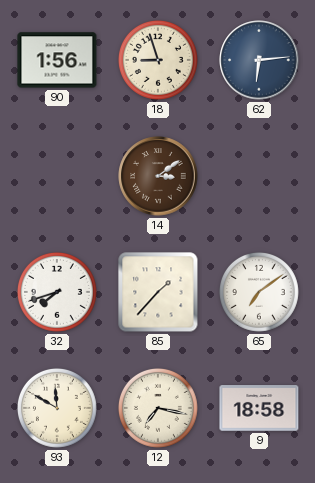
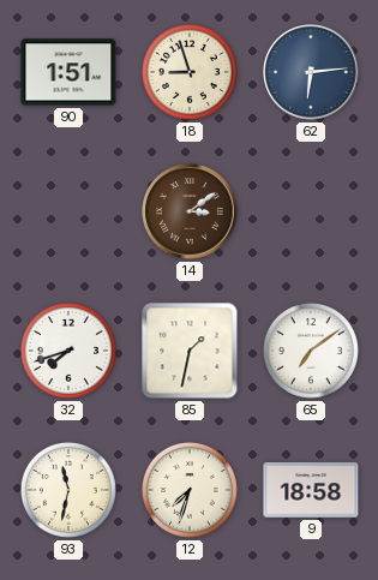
90: 1:56 -> 1:51 (68, 72)
85: 1:37 -> 1:32 (190, 351)
93: 11:50 -> 11:32 (68, 490)
12: 7:17 -> 7:33 (190, 490)
